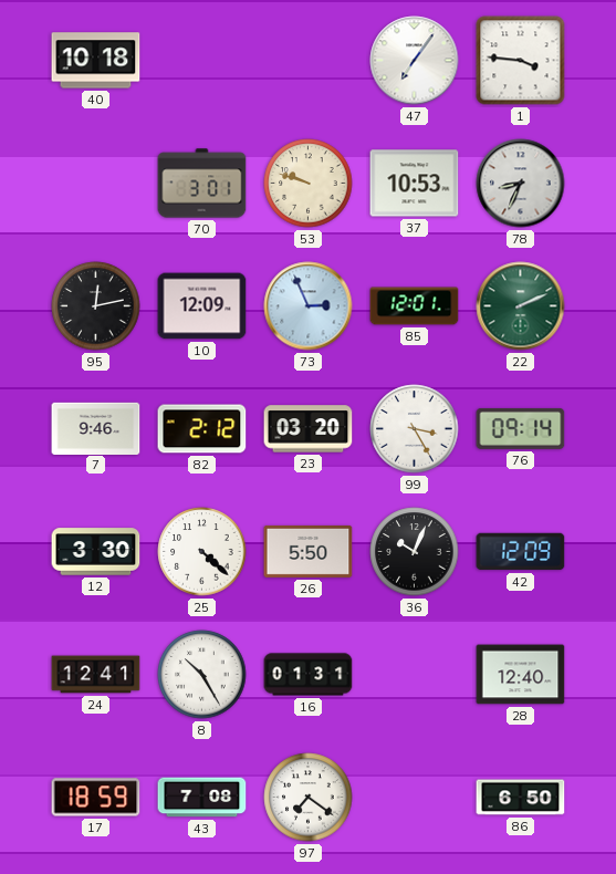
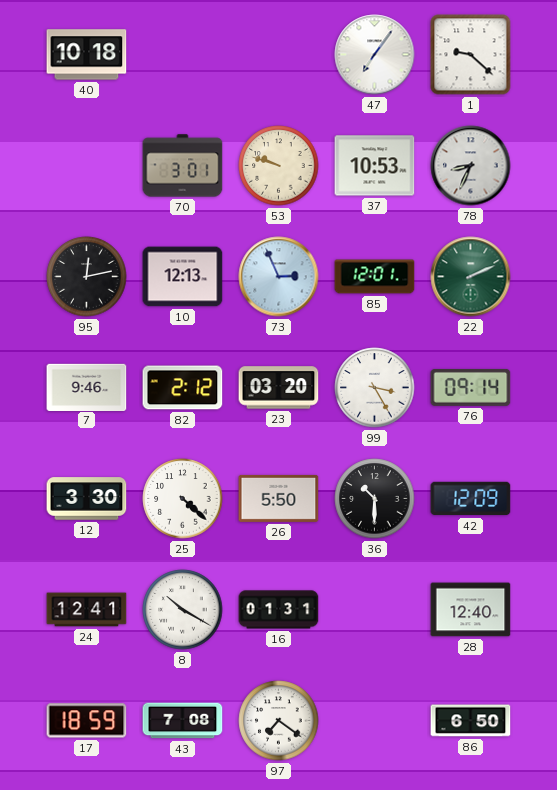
1: 3:46 -> 9:22 (471, 55)
10: 12:09 -> 12:13 (183, 277)
36: 10:04 -> 10:30 (375, 499)
8: 10:25 -> 10:20 (183, 610)
